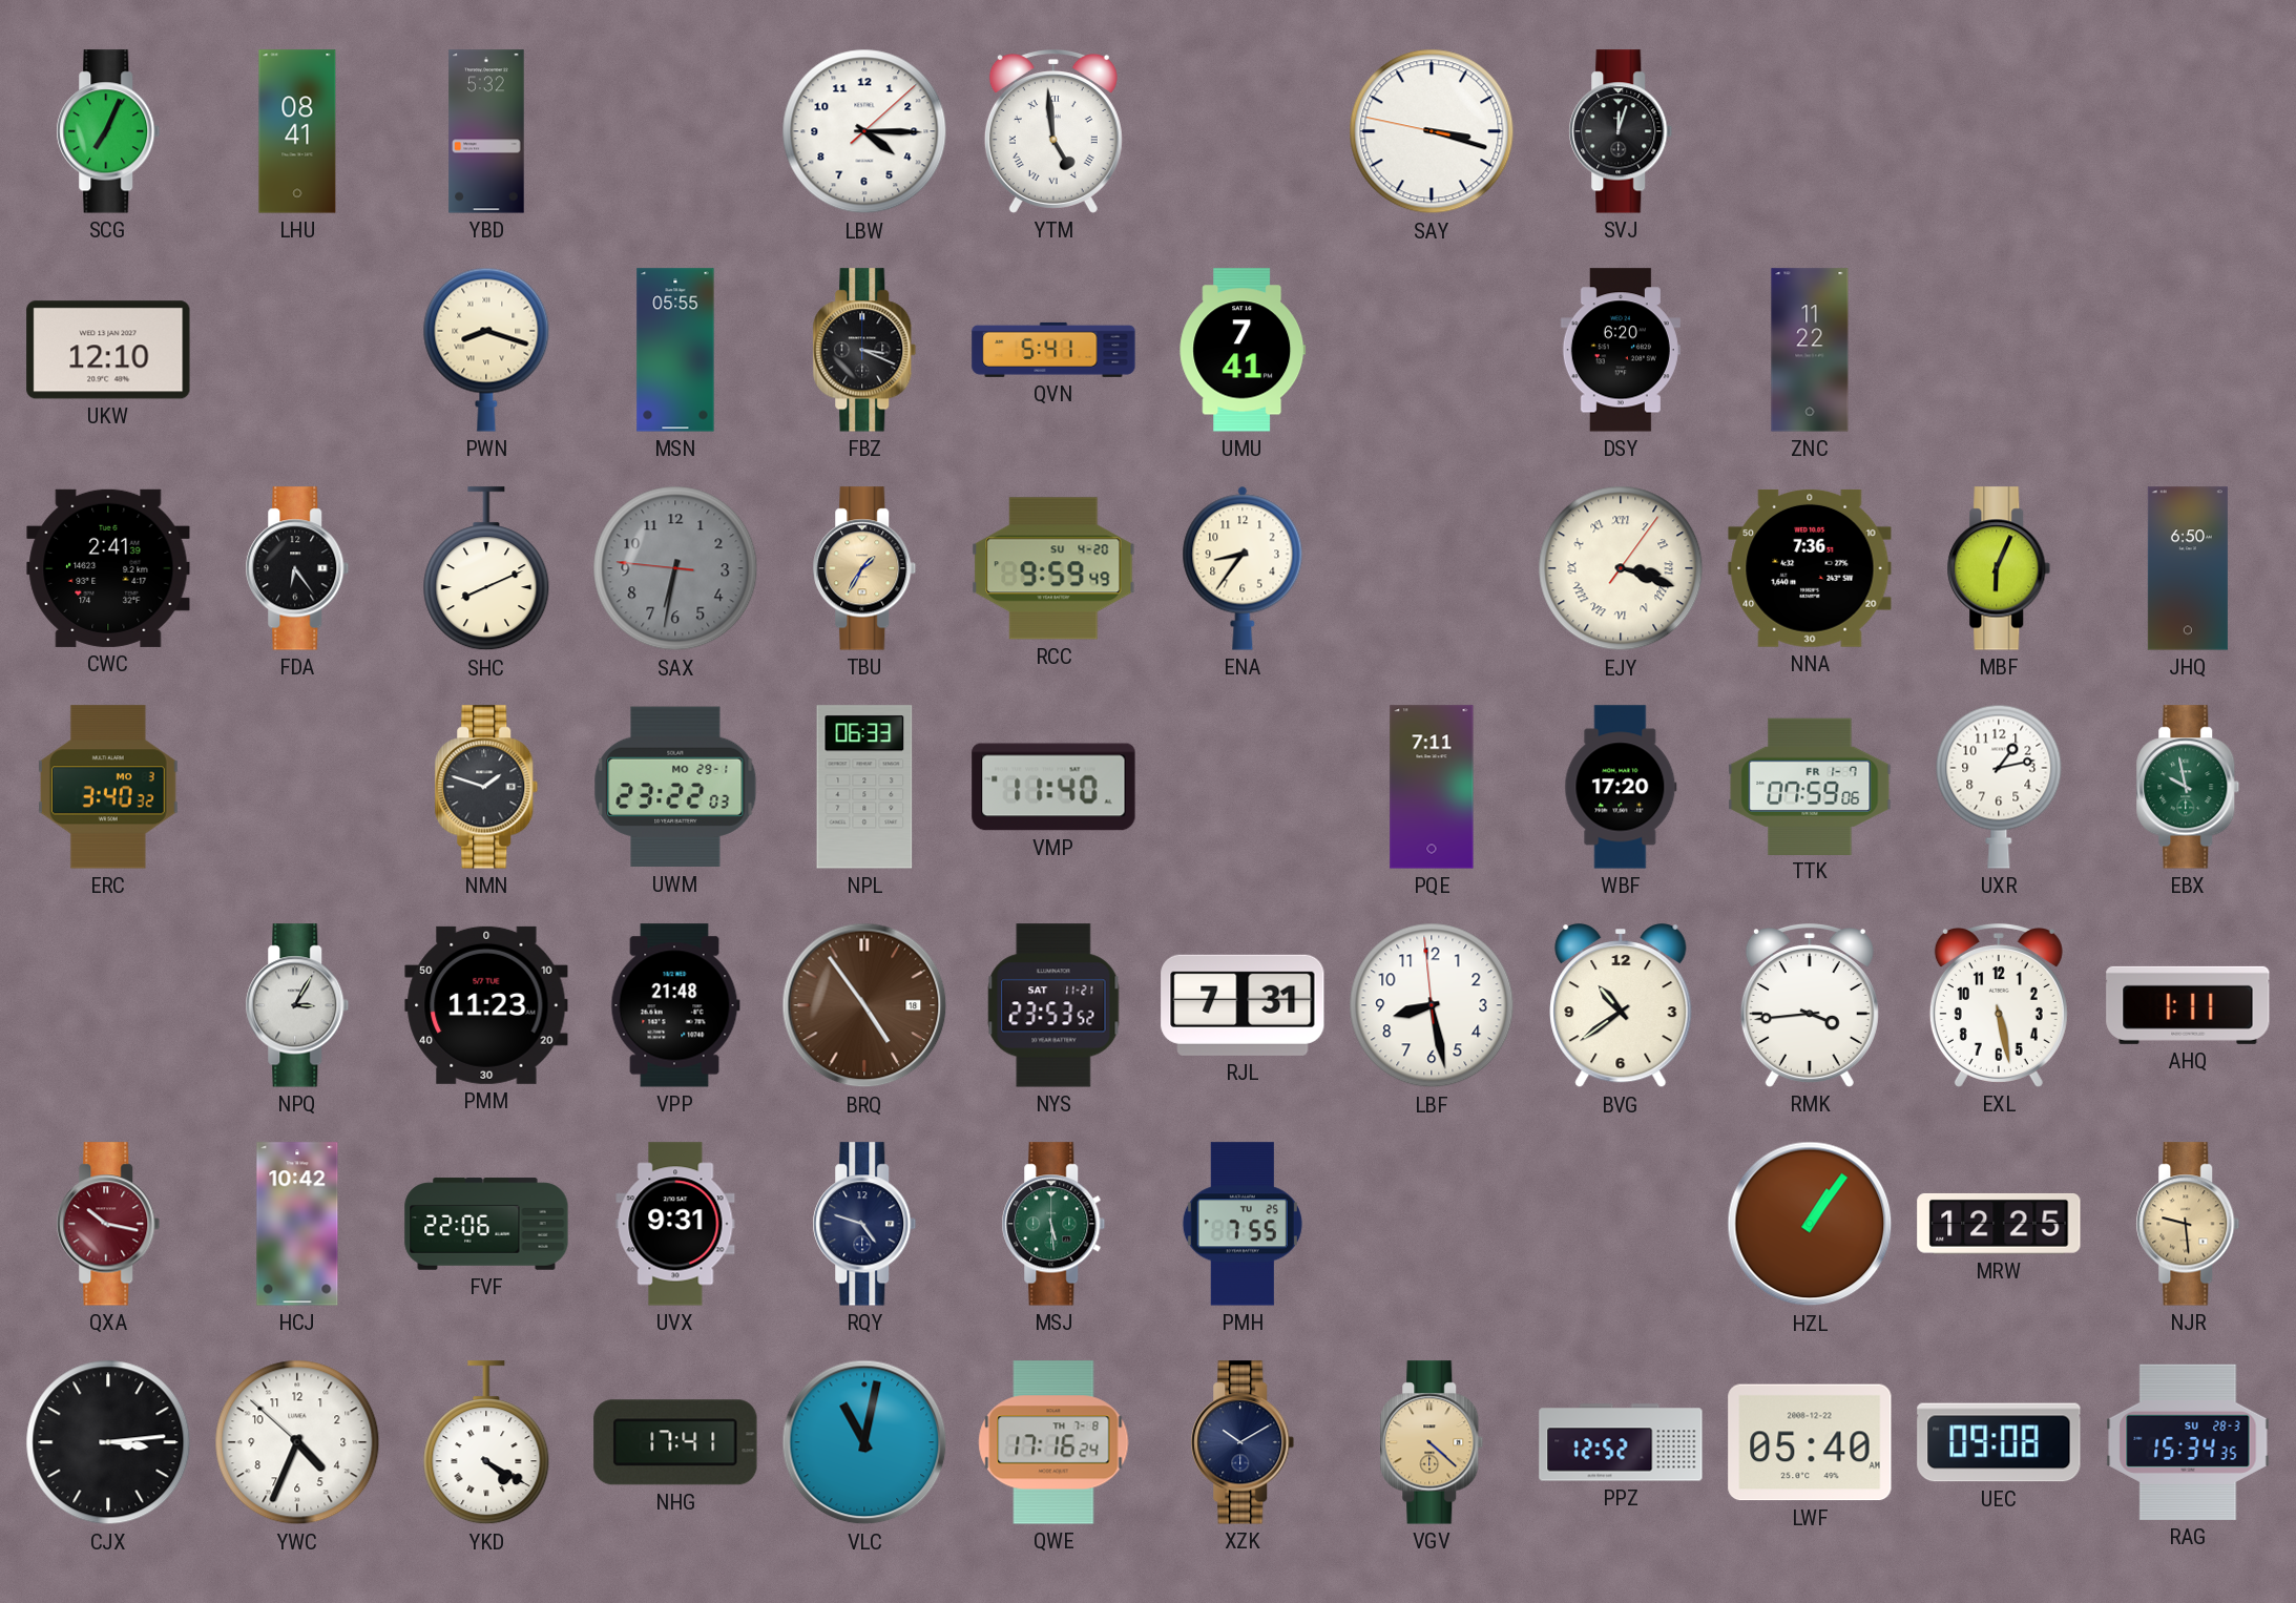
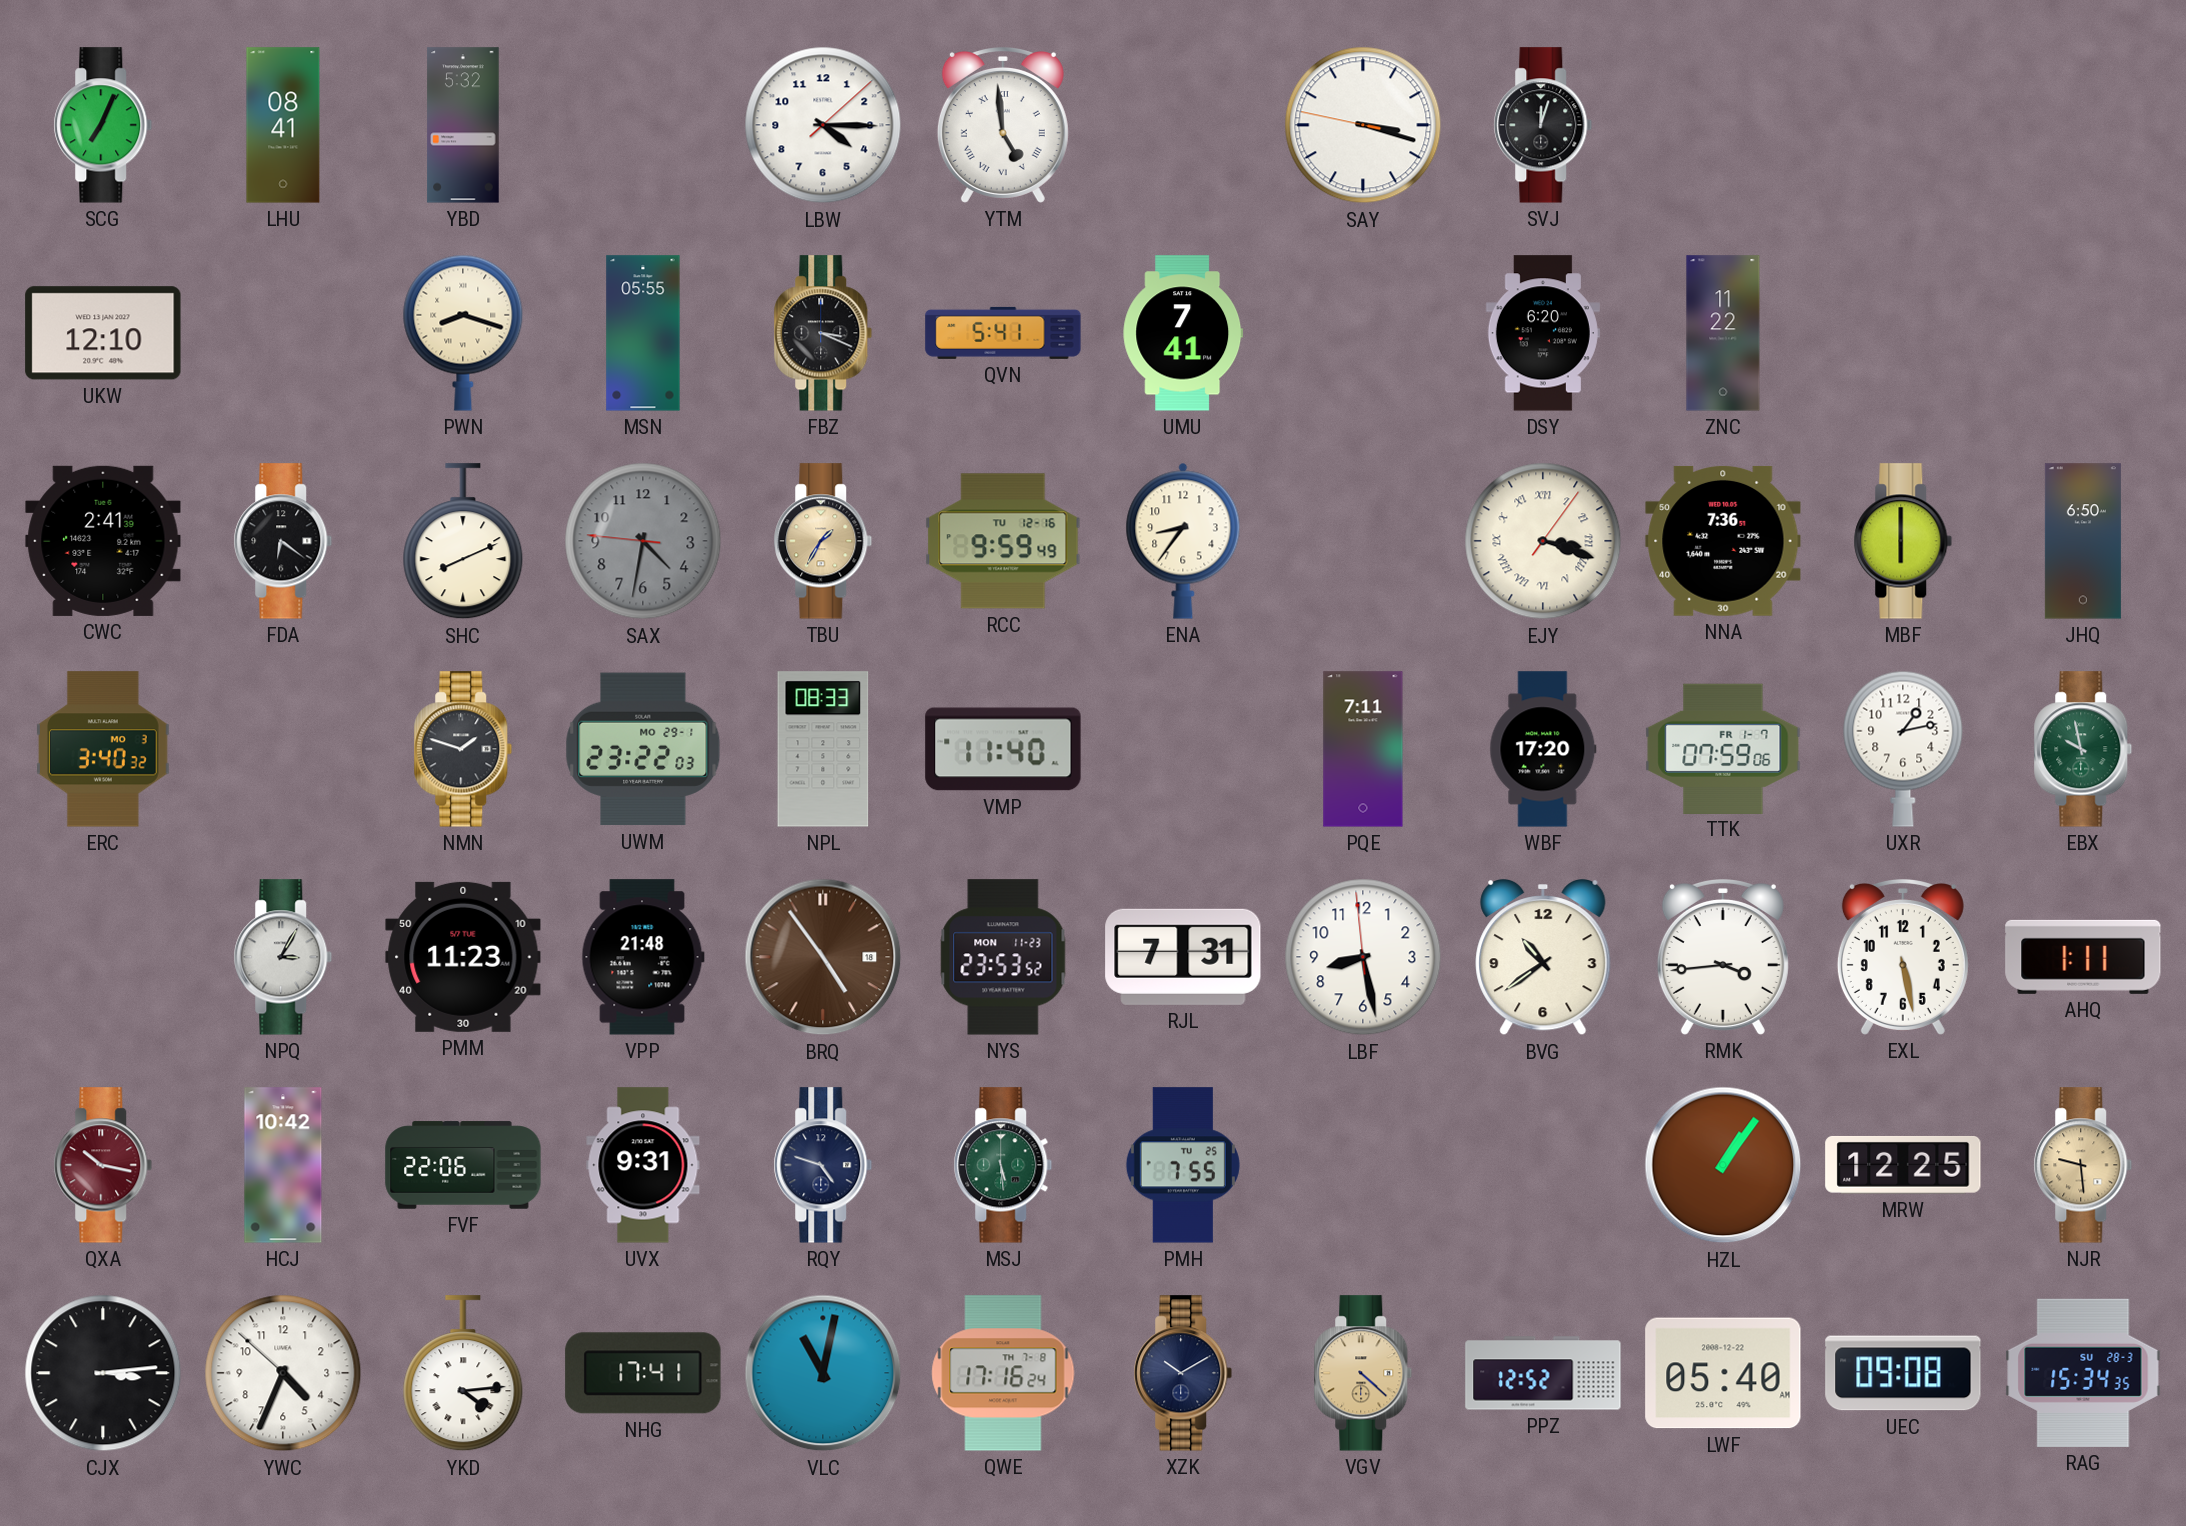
FDA: 6:24 -> 6:21 (283, 541)
SAX: 6:31 -> 4:31 (643, 541)
RCC date: SU 4-20 -> TU 12-16 (1003, 541)
MBF: 6:04 -> 6:00 (1903, 541)
NPL: 06:33 -> 08:33 (823, 749)
NYS date: SAT 11-21 -> MON 11-23 (1003, 957)
YKD: 4:20 -> 4:14 (463, 1374)
